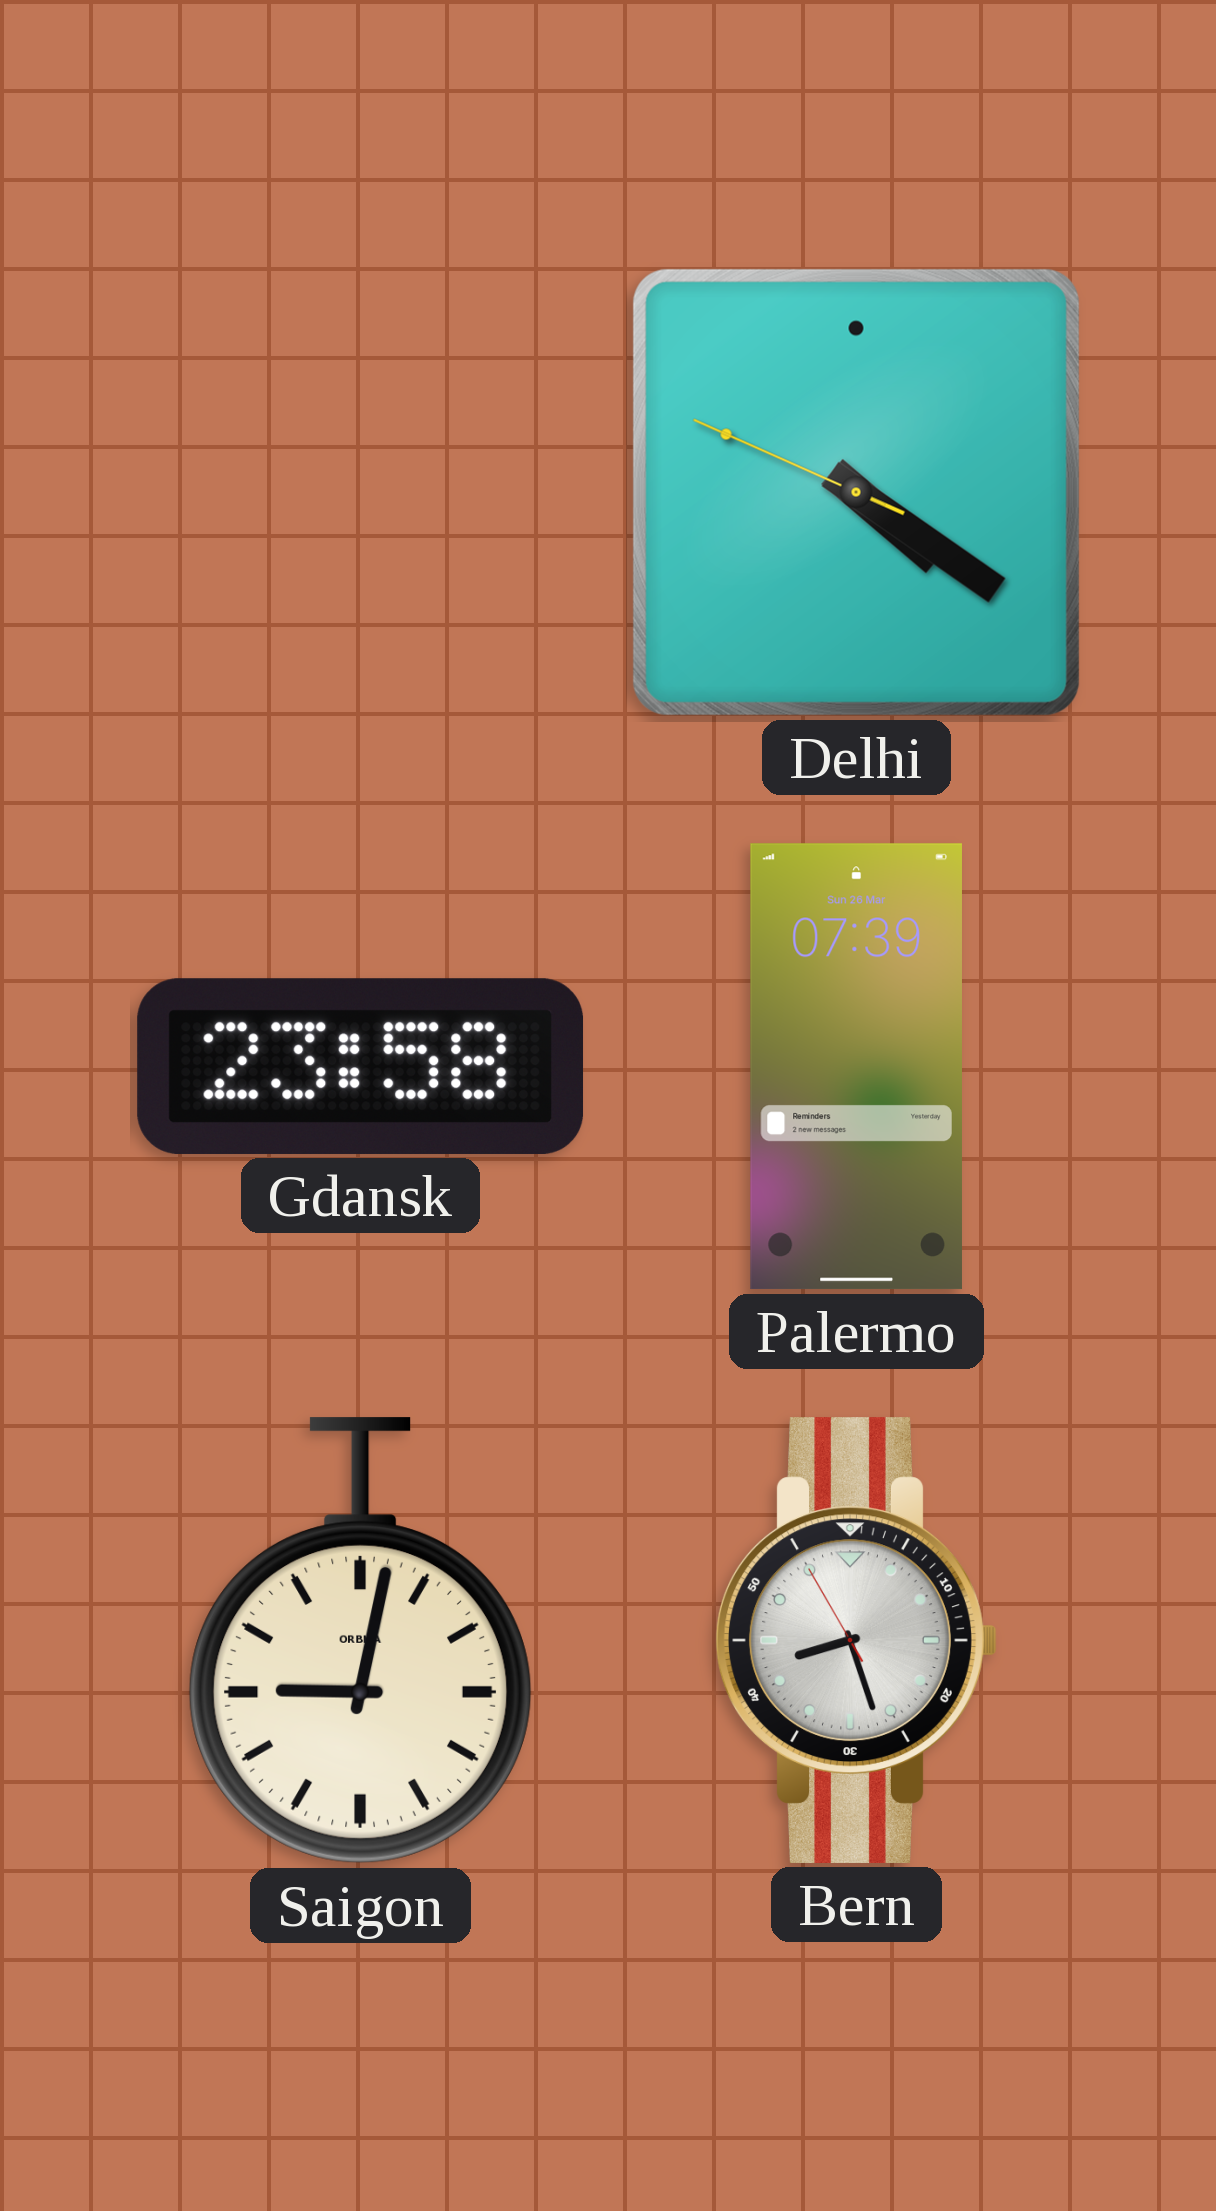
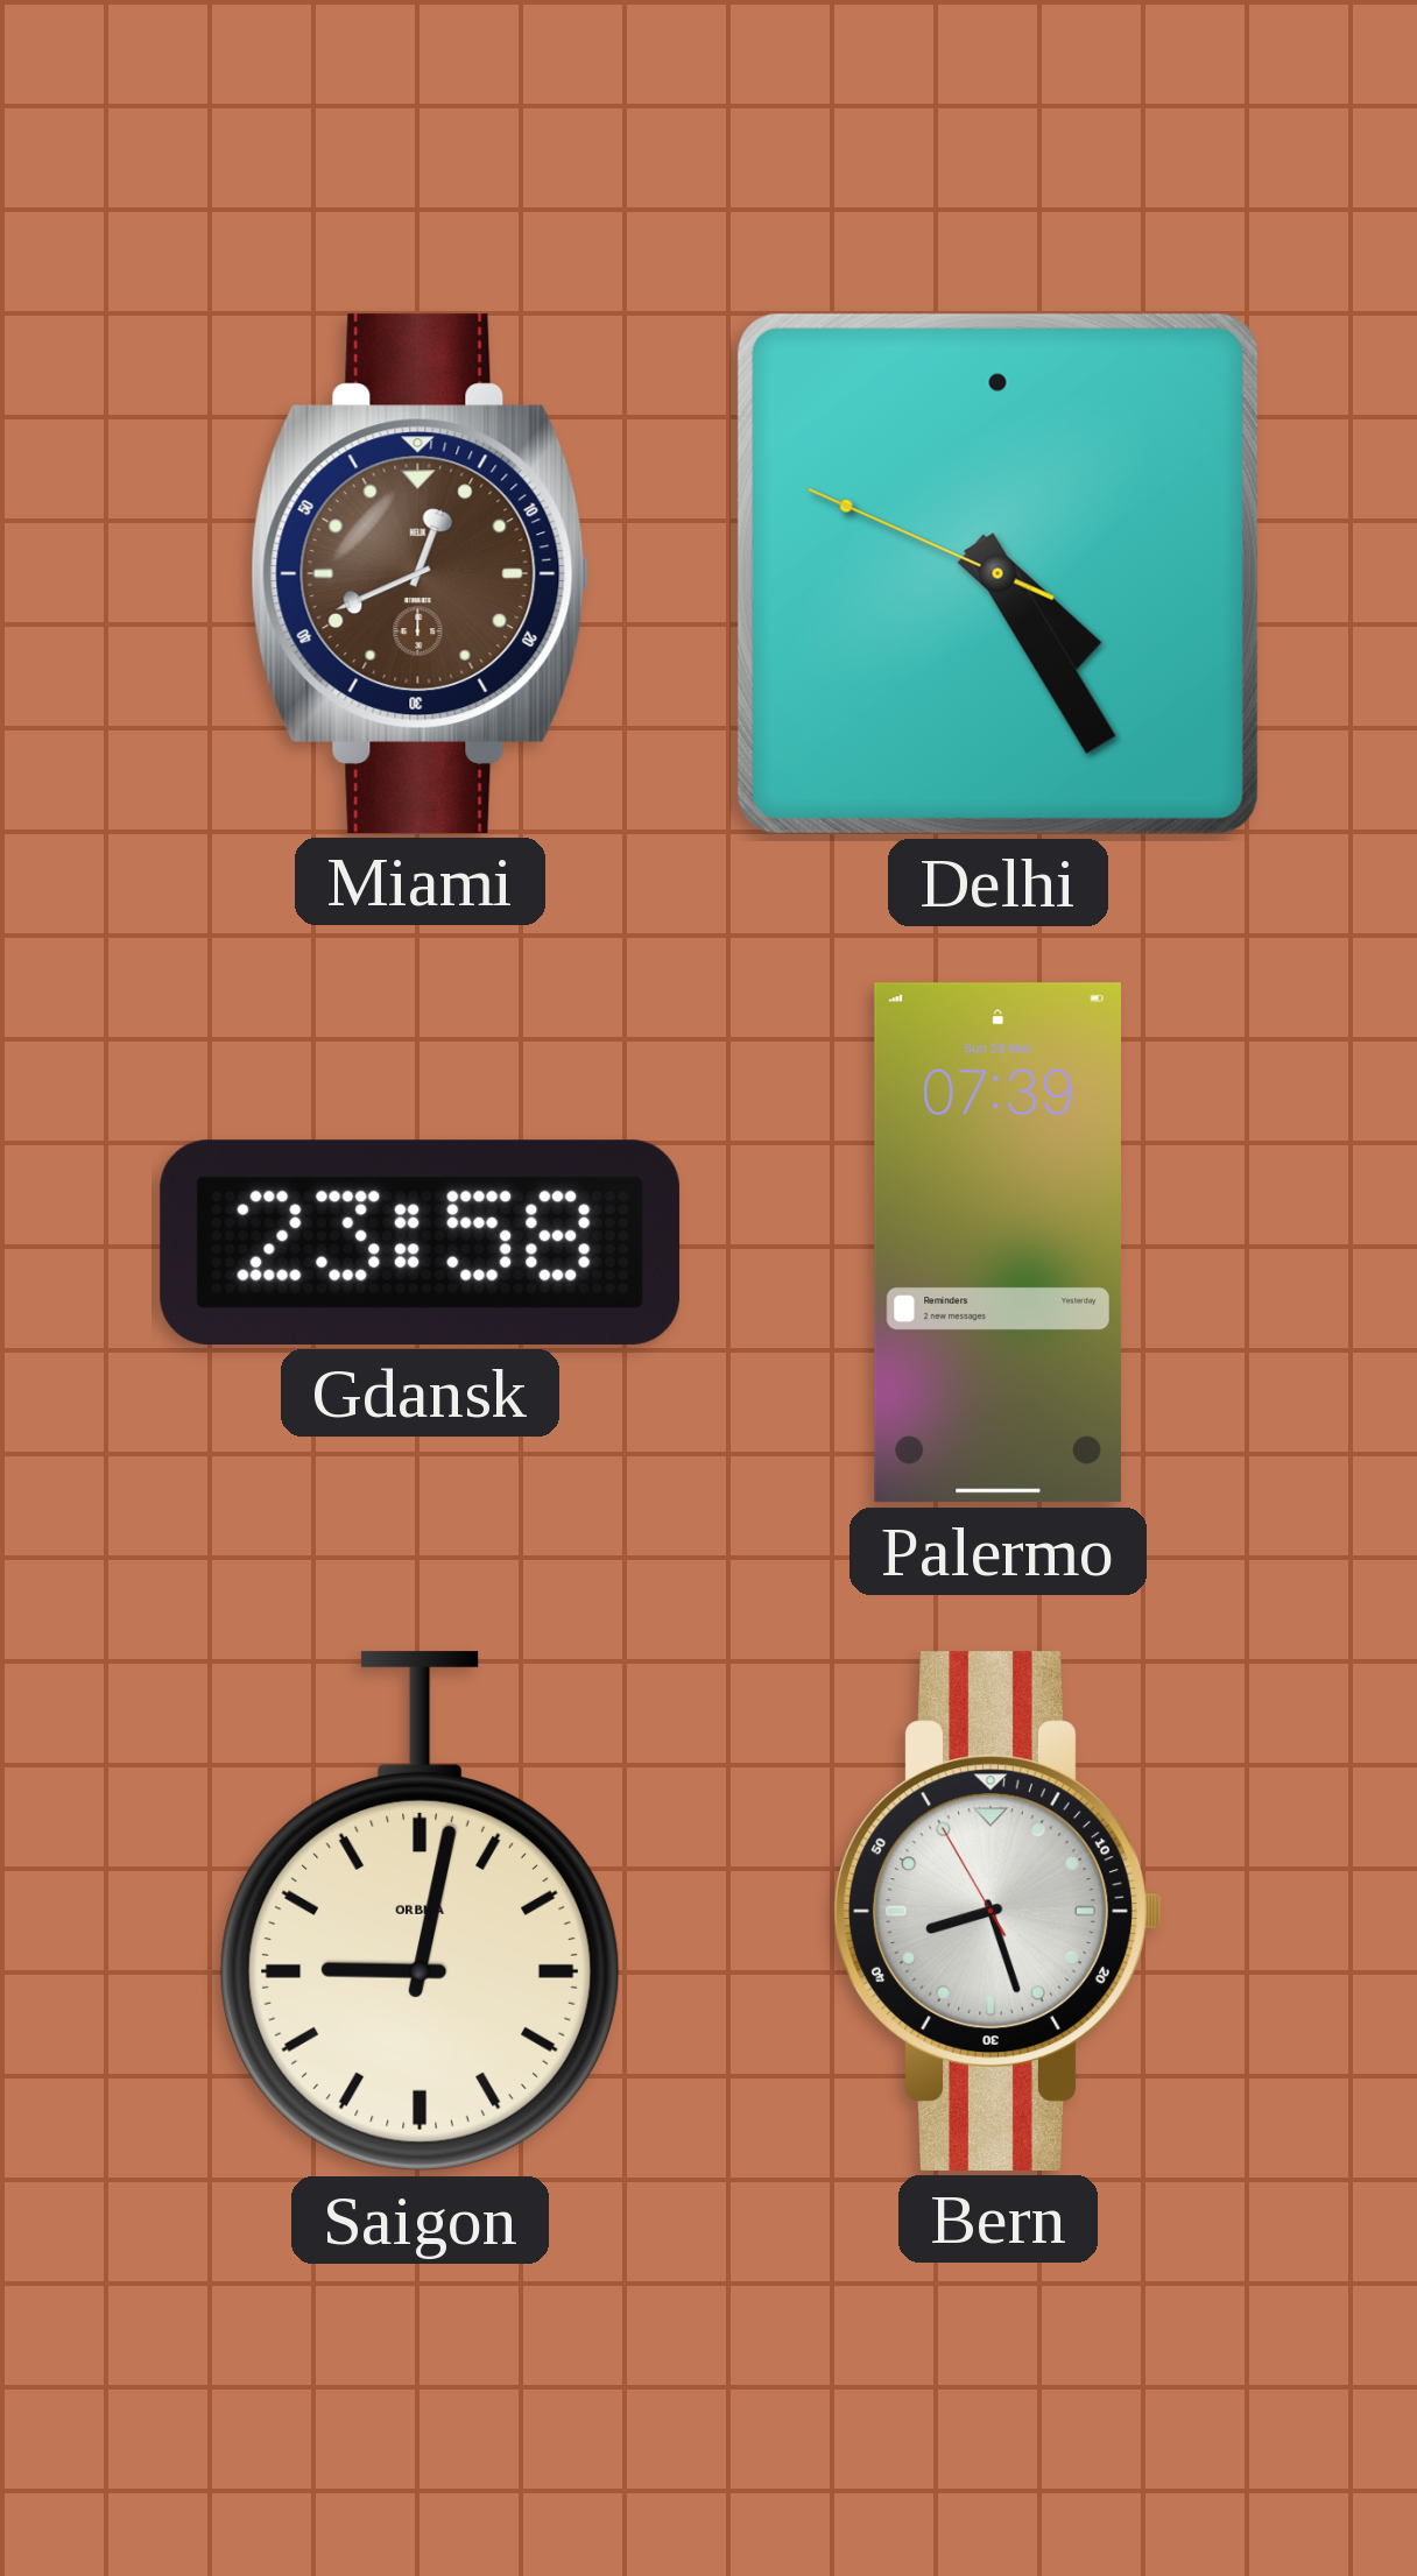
Miami: none -> 12:41 (421, 573)
Delhi: 4:20 -> 4:24 (997, 573)
